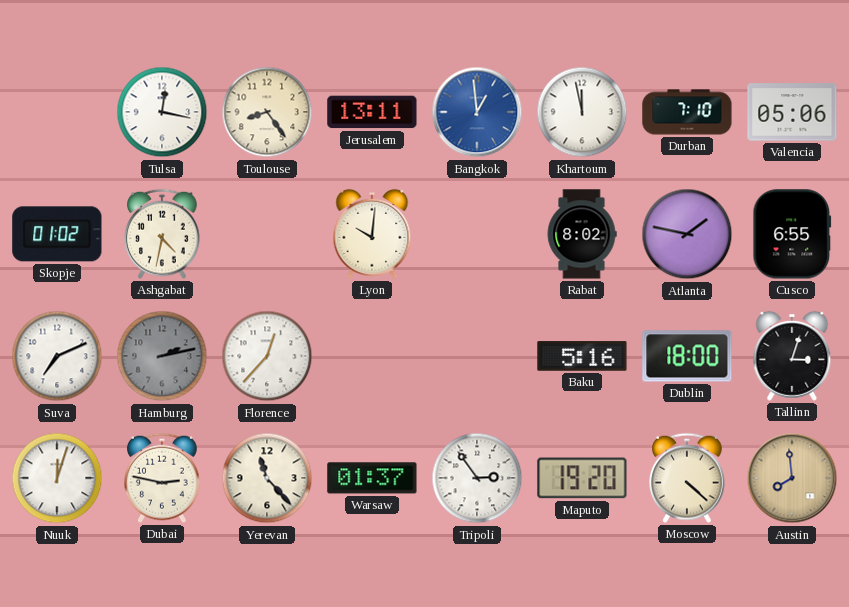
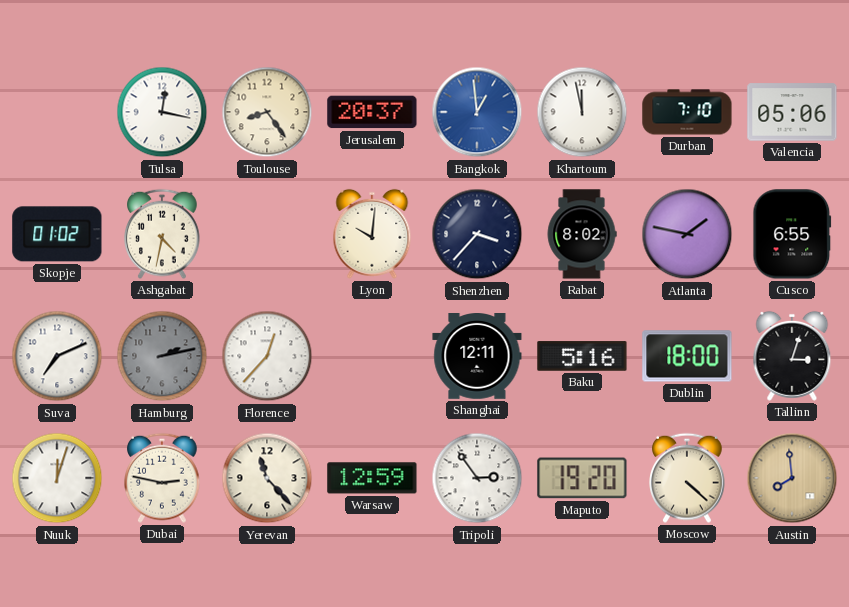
Jerusalem: 13:11 -> 20:37 (372, 112)
Shenzhen: none -> 3:37 (477, 234)
Shanghai: none -> 12:11 (477, 357)
Warsaw: 01:37 -> 12:59 (372, 478)
